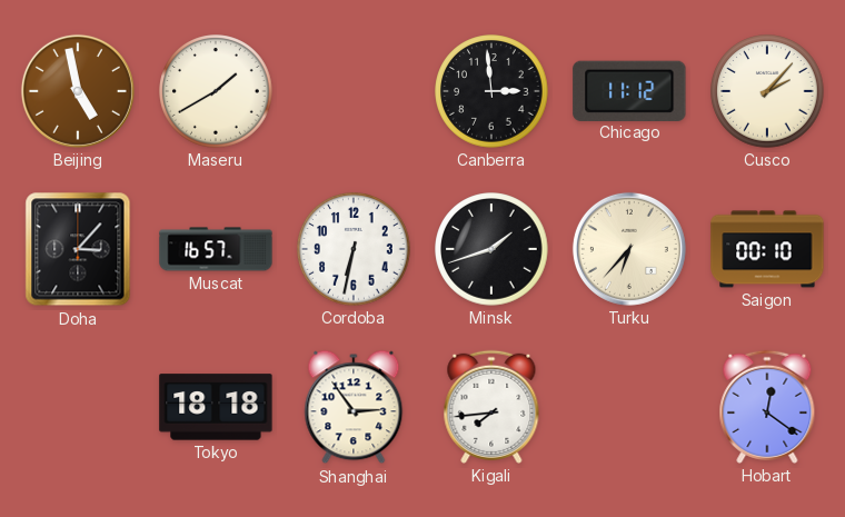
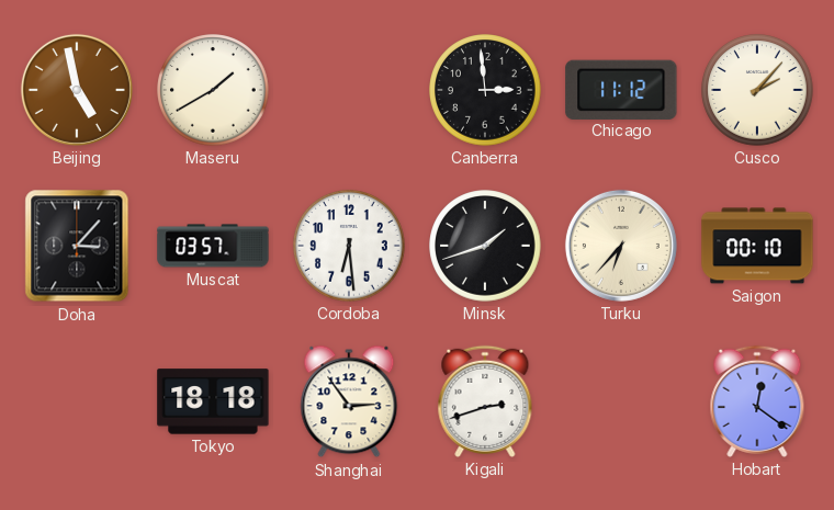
Muscat: 16:57 -> 03:57 (213, 246)
Cordoba: 6:32 -> 6:29 (349, 246)
Kigali: 7:44 -> 2:42 (485, 401)
